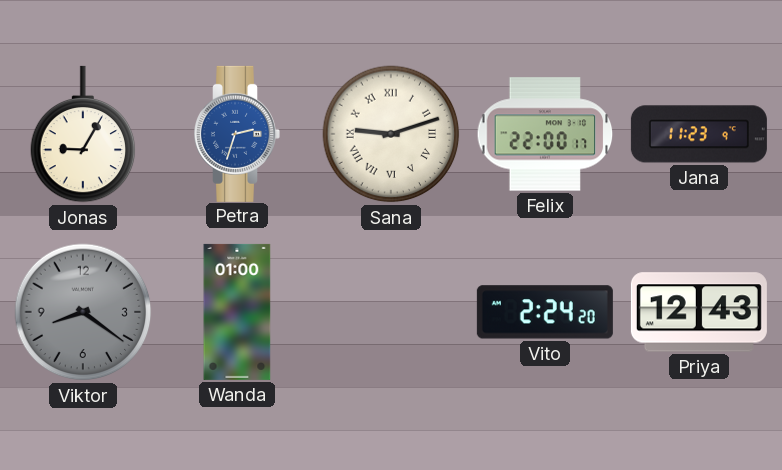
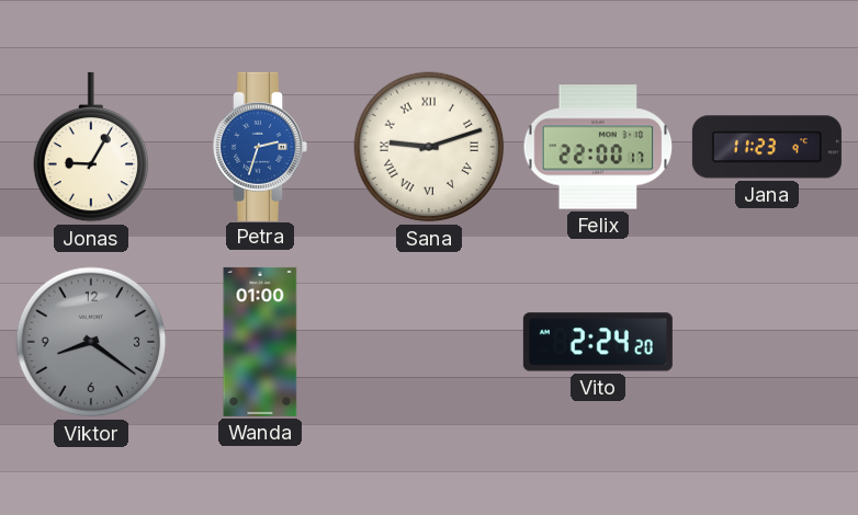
Priya: 12:43 -> none (699, 312)
